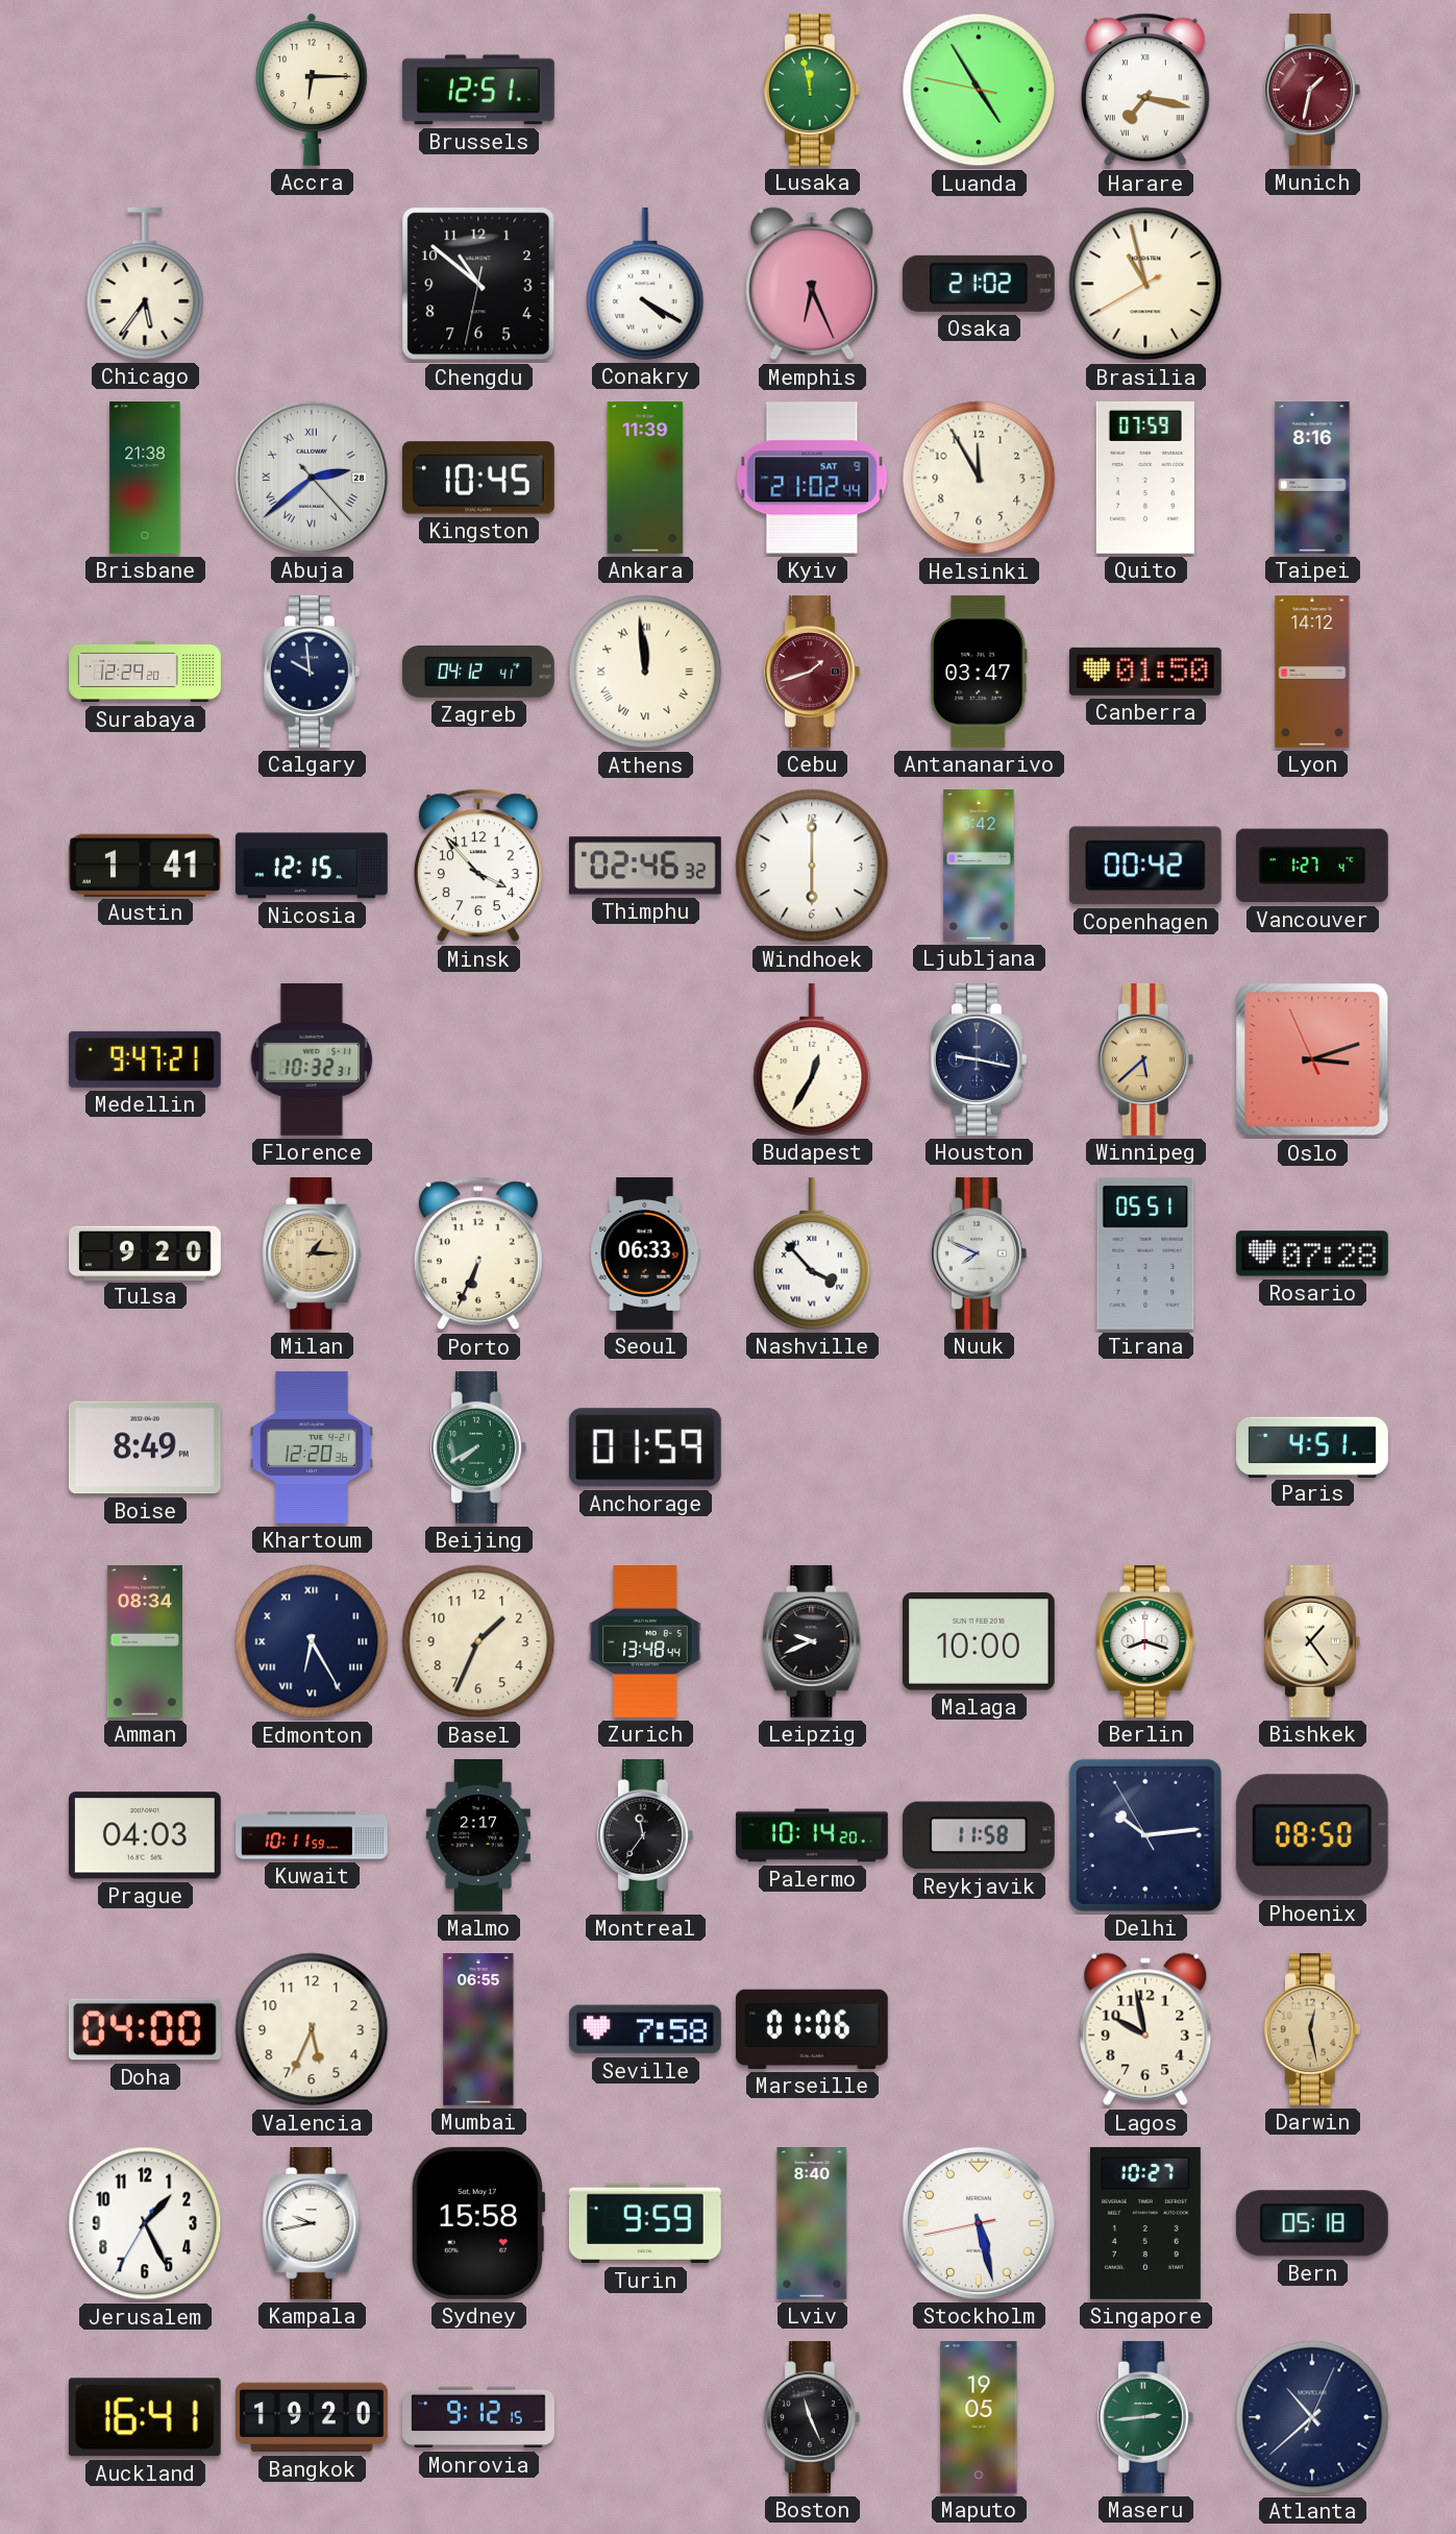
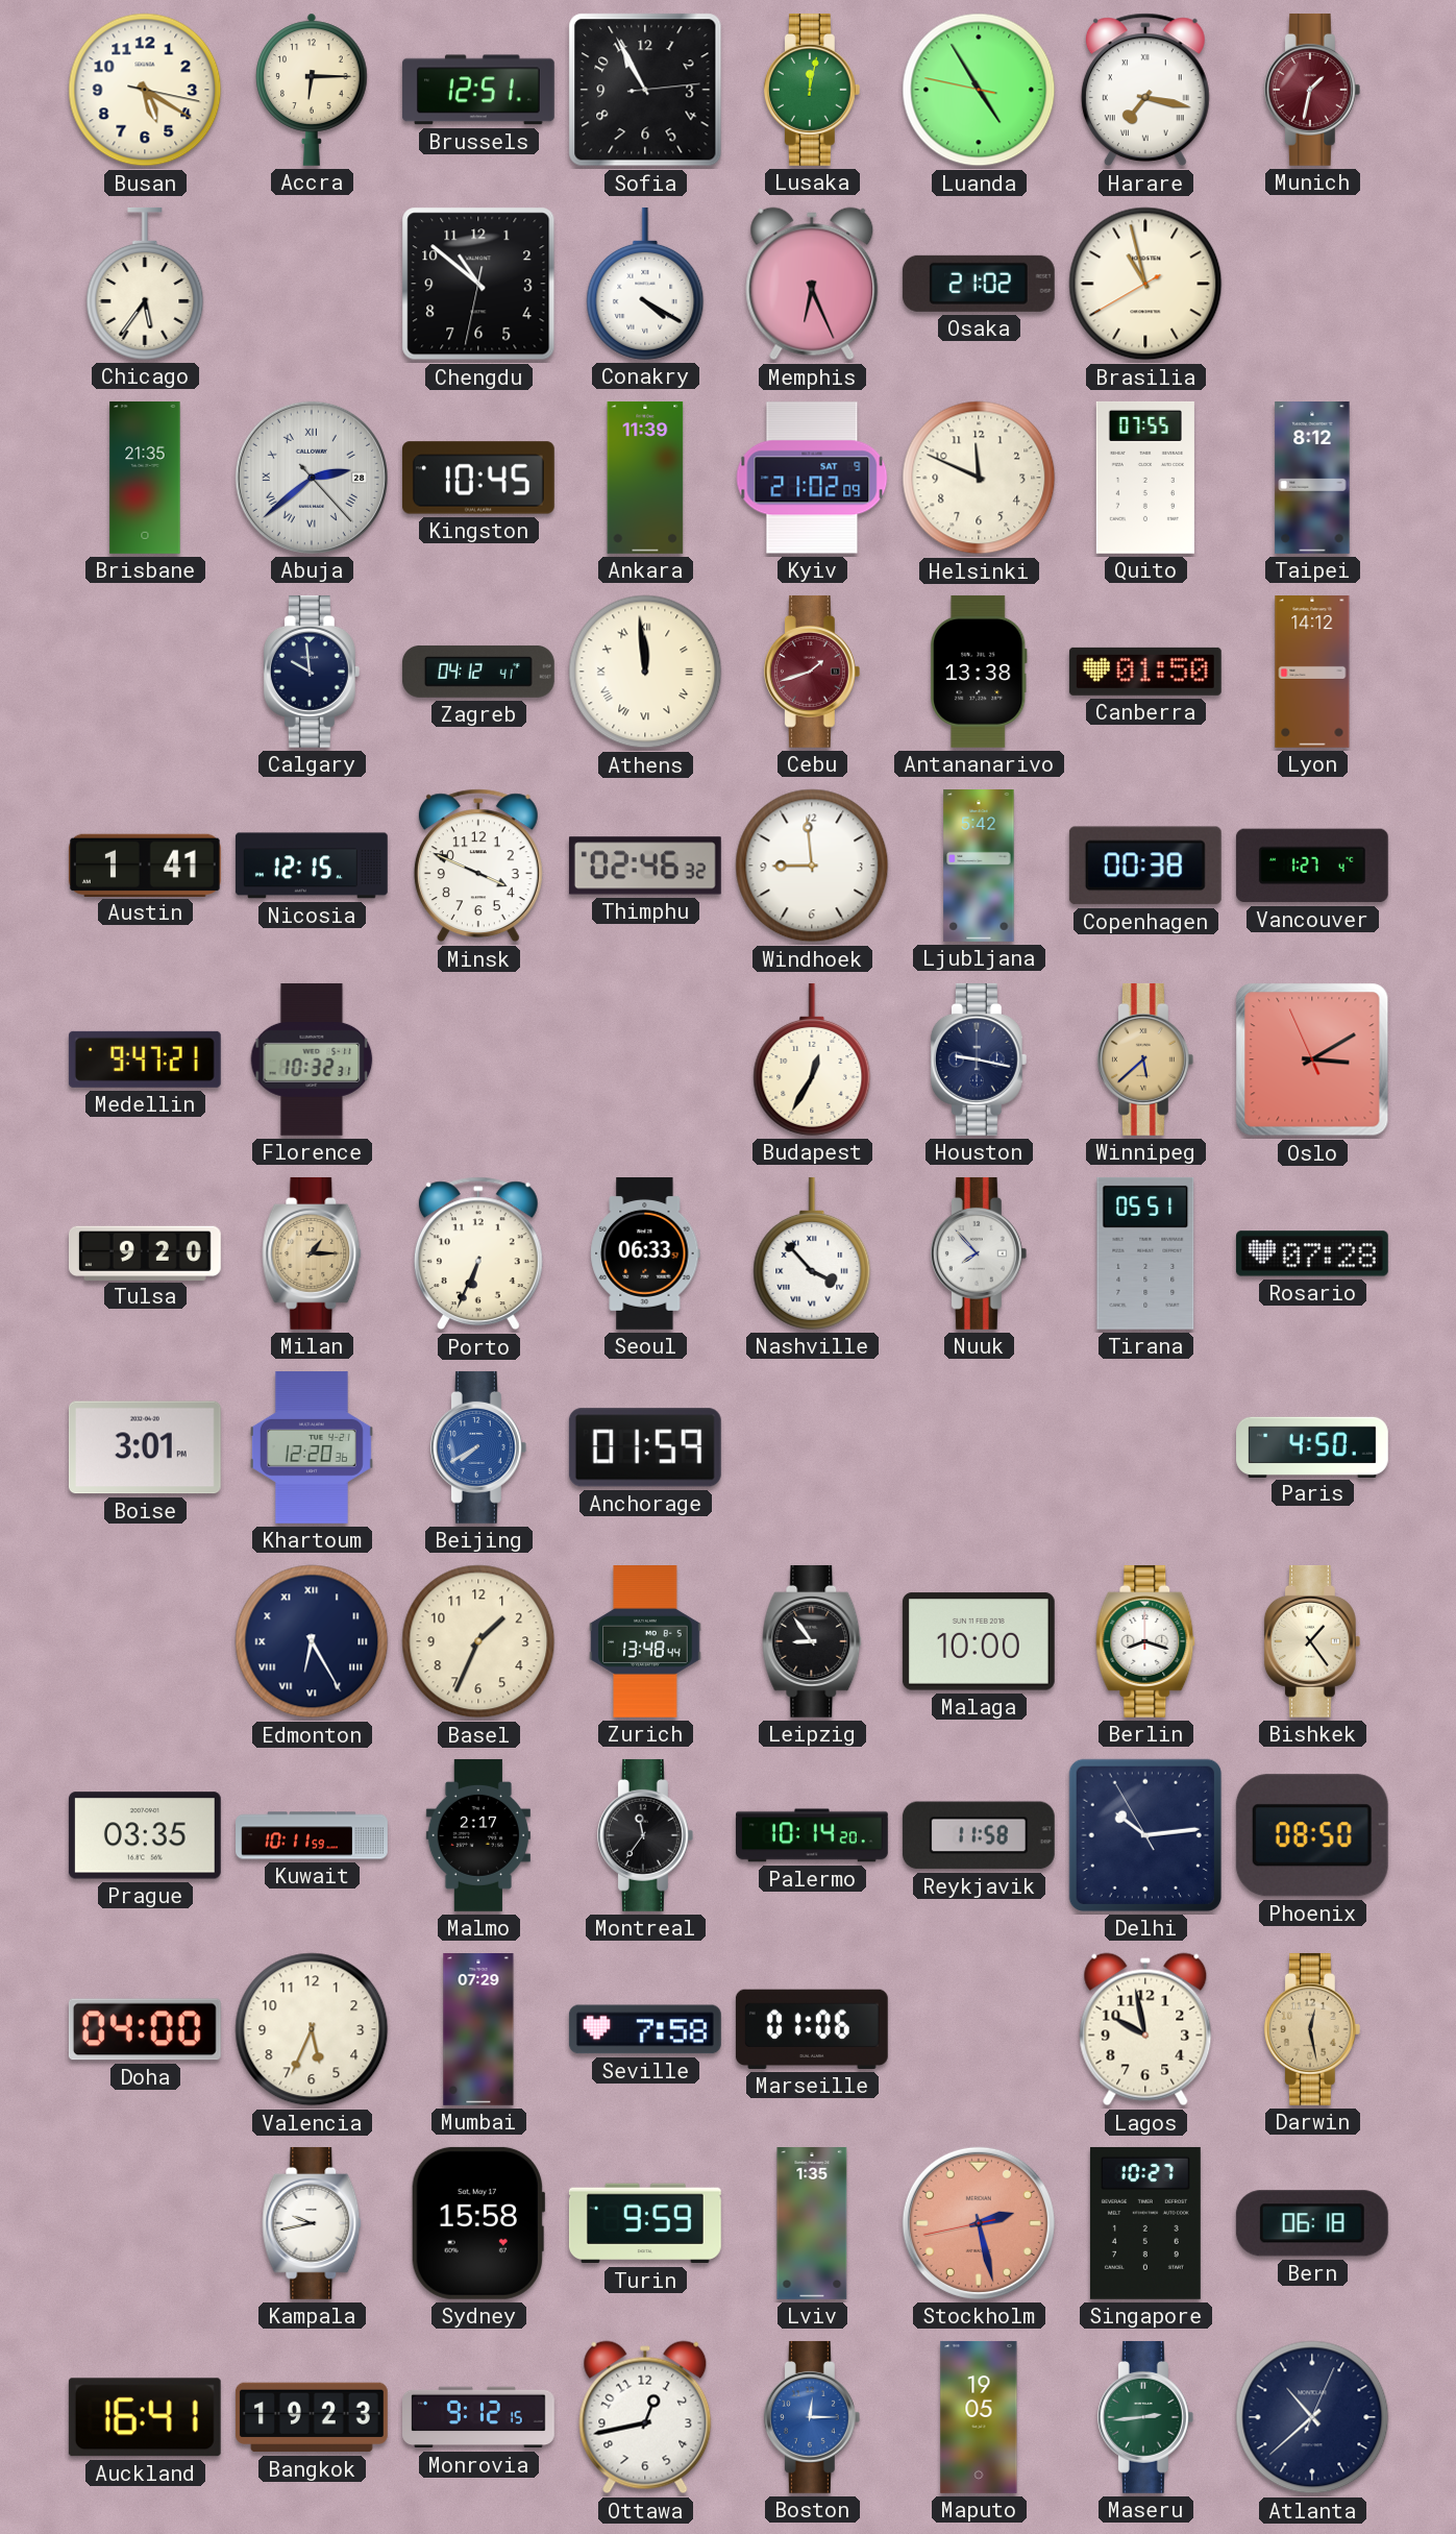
Busan: none -> 5:20 (145, 90)
Sofia: none -> 10:55 (645, 90)
Lusaka: 11:58 -> 12:02 (812, 90)
Brisbane: 21:38 -> 21:35 (145, 479)
Kyiv: 21:02:44 -> 21:02:09 (812, 478)
Helsinki: 11:55 -> 11:49 (979, 478)
Quito: 07:59 -> 07:55 (1145, 478)
Taipei: 8:16 -> 8:12 (1312, 479)
Surabaya: 12:29 -> none (145, 672)
Antananarivo: 03:47 -> 13:38 (979, 672)
Minsk: 3:53 -> 3:49 (478, 866)
Windhoek: 6:00 -> 8:59 (812, 866)
Copenhagen: 00:42 -> 00:38 (1145, 866)
Oslo: 3:11 -> 3:09 (1312, 1059)
Nuuk: 7:49 -> 7:53 (979, 1253)
Boise: 8:49 -> 3:01 (145, 1447)
Beijing dial: green -> blue (478, 1447)
Paris: 4:51 -> 4:50 (1313, 1446)
Amman: 08:34 -> none (145, 1642)
Leipzig: 9:41 -> 8:54 (812, 1641)
Prague: 04:03 -> 03:35 (145, 1835)
Mumbai: 06:55 -> 07:29 (478, 2030)
Jerusalem: 1:25 -> none (145, 2223)
Lviv: 8:40 -> 1:35 (812, 2224)
Stockholm: 5:27 -> 2:27 (979, 2223)
Stockholm dial: white -> salmon (979, 2223)
Bern: 05:18 -> 06:18 (1312, 2223)
Bangkok: 19:20 -> 19:23 (312, 2417)
Ottawa: none -> 12:43 (645, 2417)
Boston: 11:26 -> 12:15 (812, 2417)
Boston dial: black -> blue (812, 2417)
